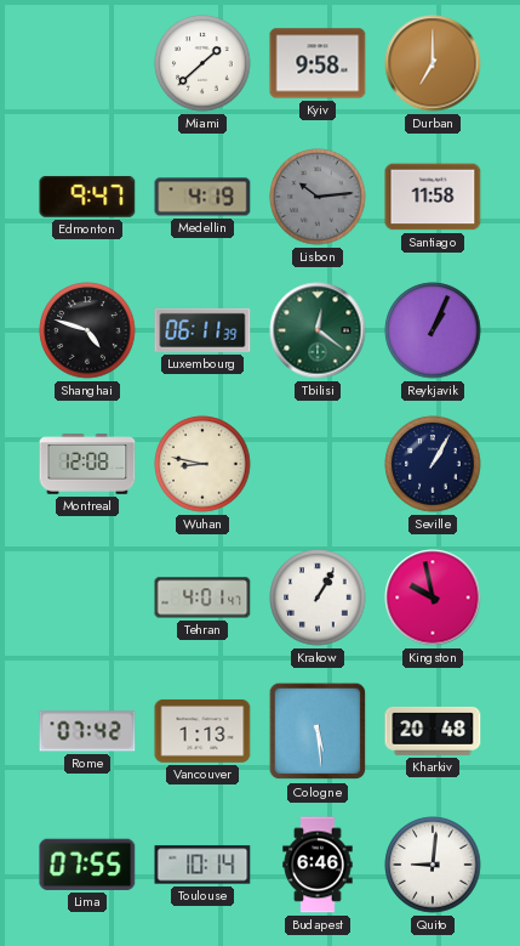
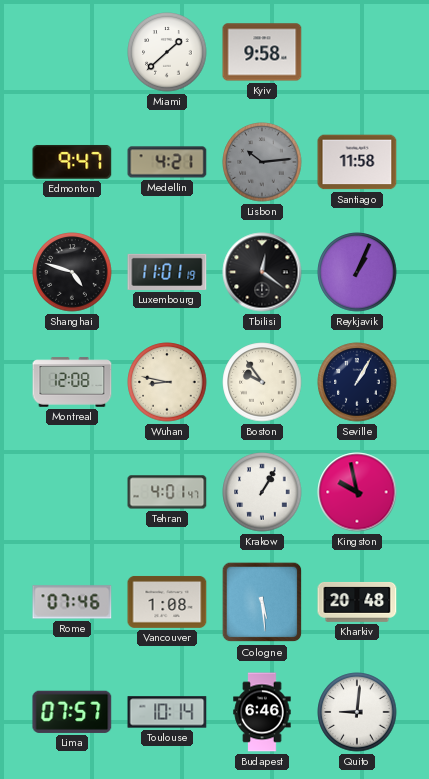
Durban: 7:00 -> none (433, 63)
Medellin: 4:19 -> 4:21 (167, 162)
Luxembourg: 06:11 -> 11:01 (167, 272)
Tbilisi dial: green -> black (262, 272)
Boston: none -> 9:54 (262, 382)
Rome: 07:42 -> 07:46 (72, 602)
Vancouver: 1:13 -> 1:08 (167, 602)
Lima: 07:55 -> 07:57 (72, 712)
